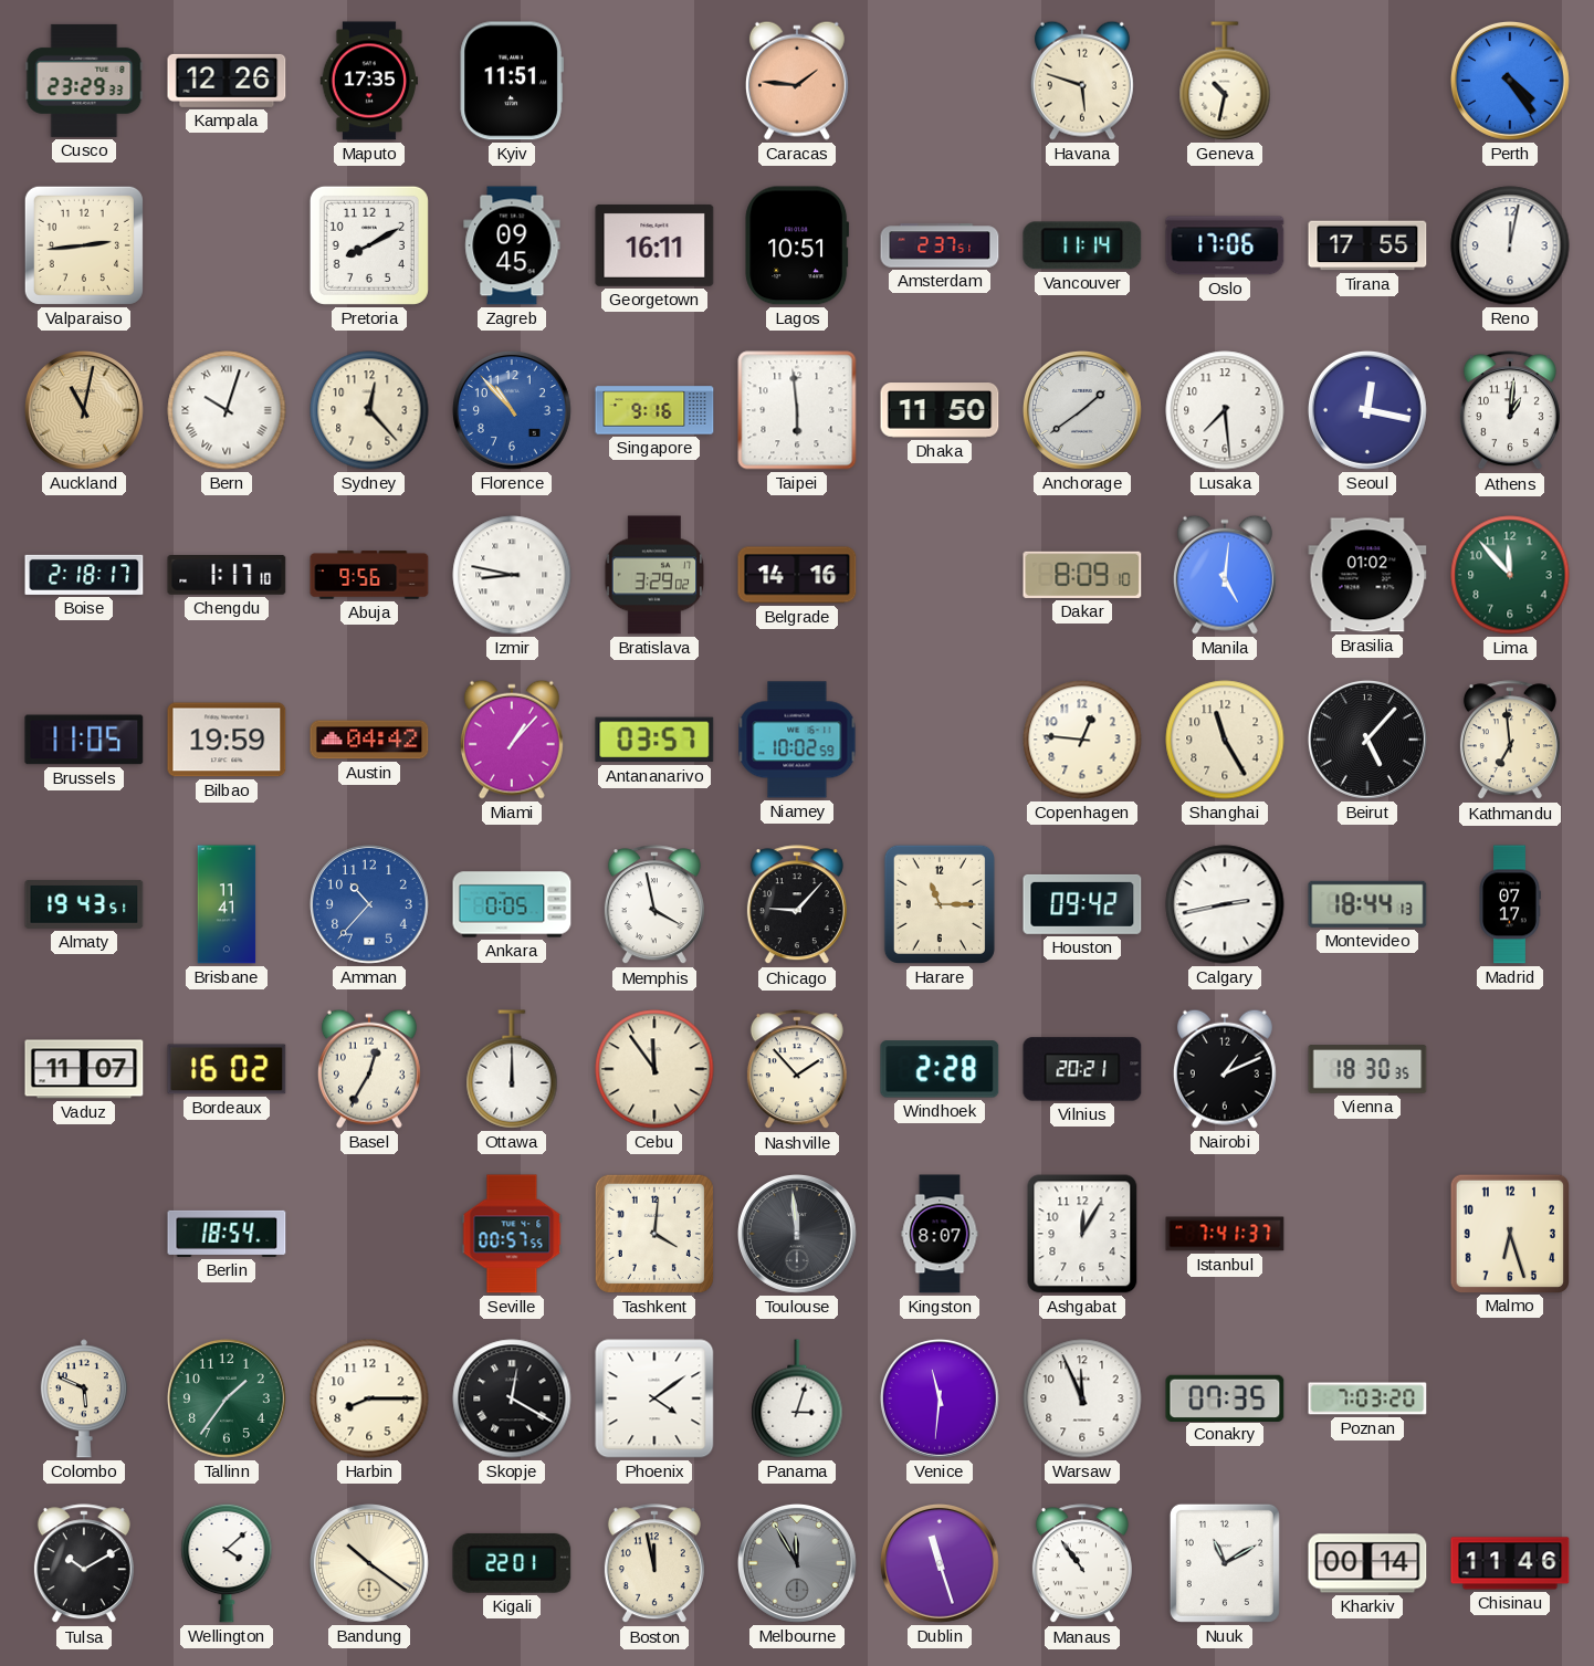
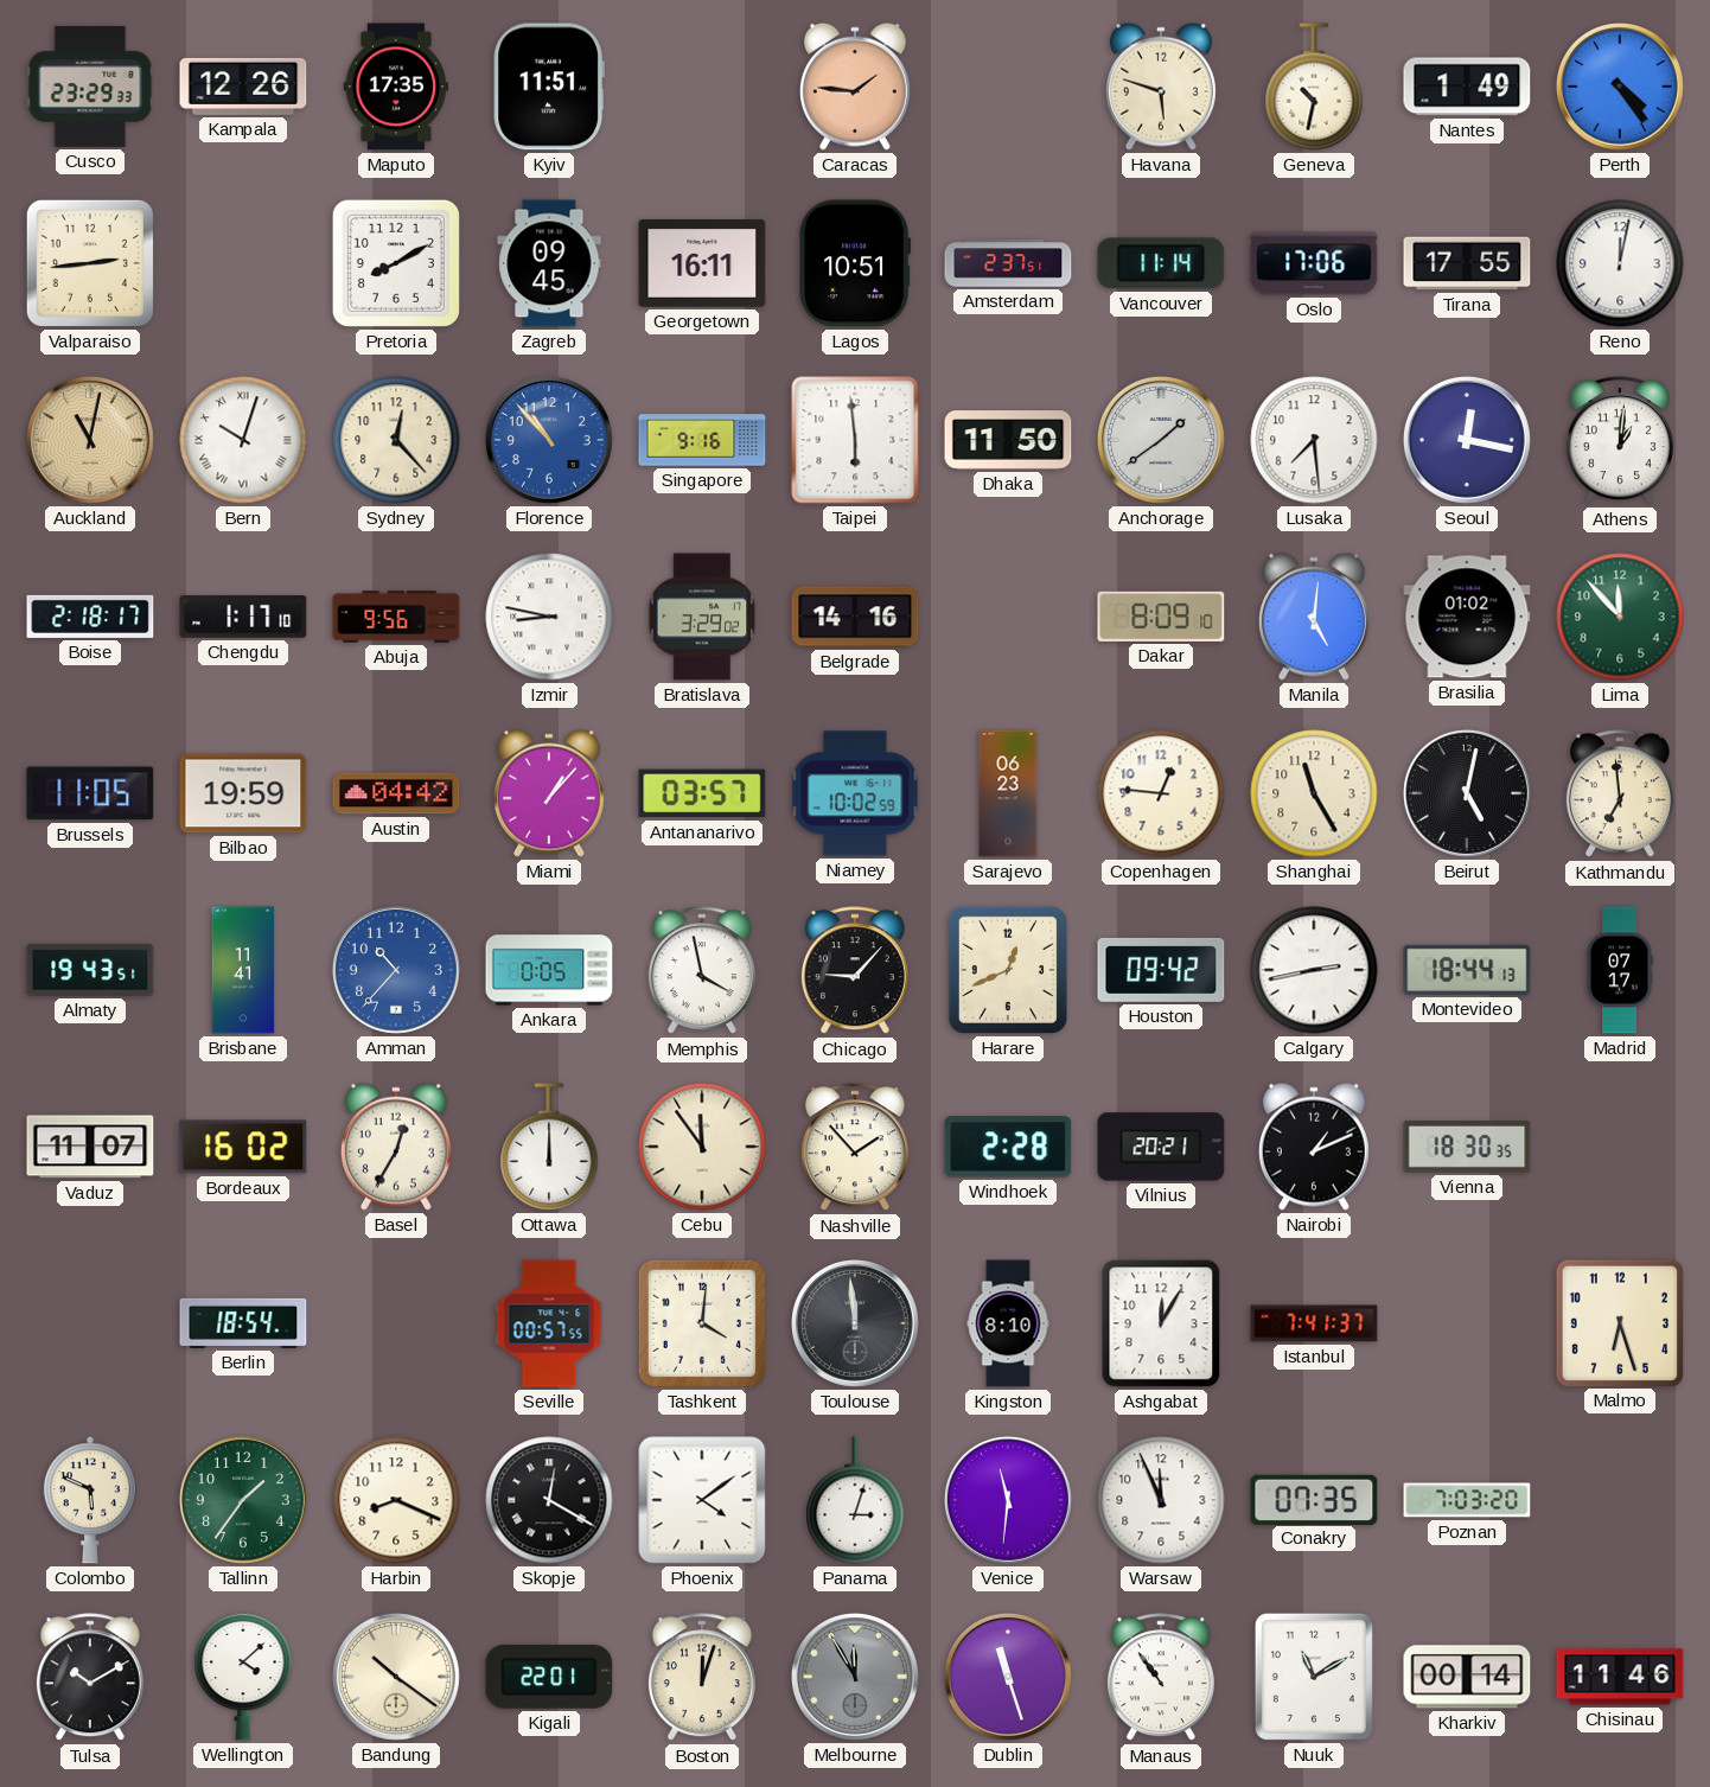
Nantes: none -> 1:49 (1467, 87)
Sarajevo: none -> 06:23 (1008, 793)
Beirut: 5:07 -> 5:02 (1467, 793)
Harare: 11:15 -> 12:41 (1008, 970)
Kingston: 8:07 -> 8:10 (1008, 1323)
Harbin: 8:15 -> 8:19 (396, 1500)
Boston: 11:58 -> 12:03 (702, 1678)
